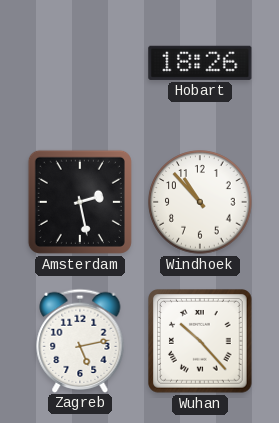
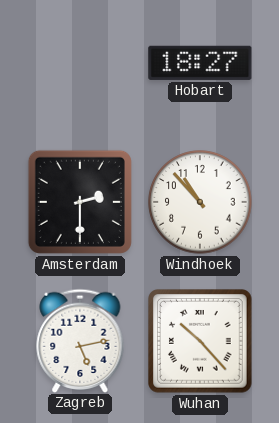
Hobart: 18:26 -> 18:27 (200, 63)
Amsterdam: 2:28 -> 2:30 (80, 202)
